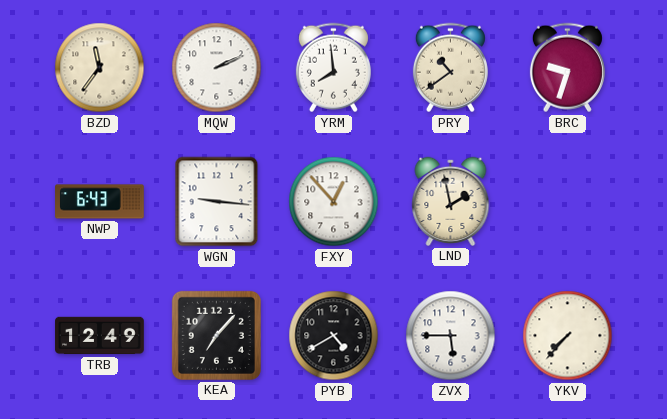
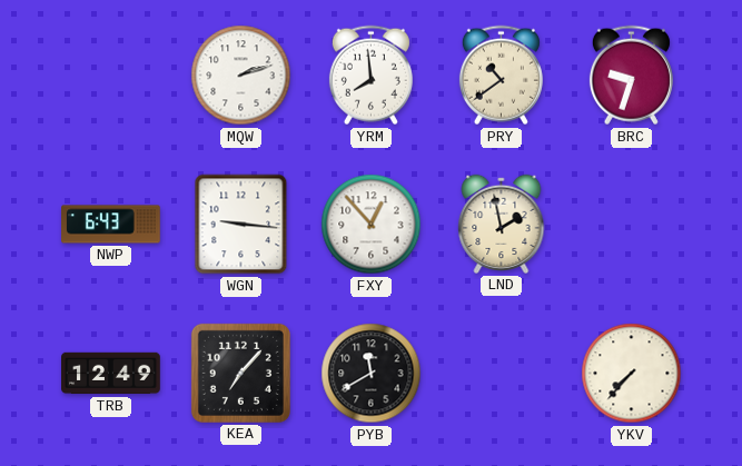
BZD: 11:36 -> none (100, 68)
MQW: 2:11 -> 2:12 (241, 76)
PYB: 4:40 -> 11:40 (372, 374)
ZVX: 5:45 -> none (451, 336)
